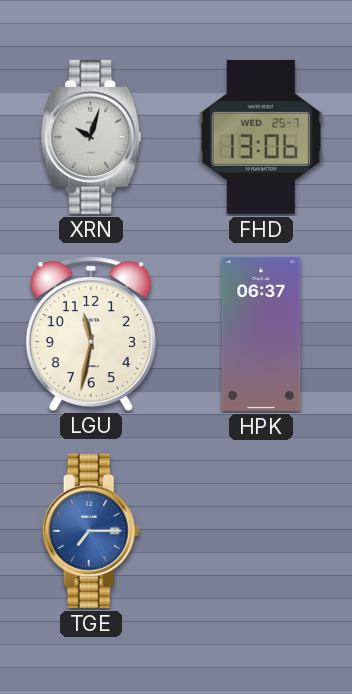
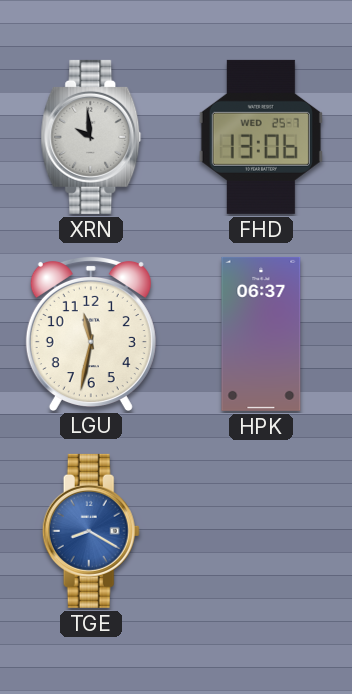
XRN: 10:03 -> 9:59 (91, 137)
TGE: 7:15 -> 8:20 (91, 531)
